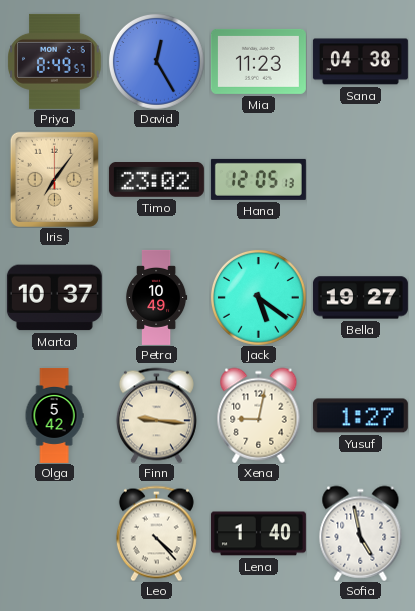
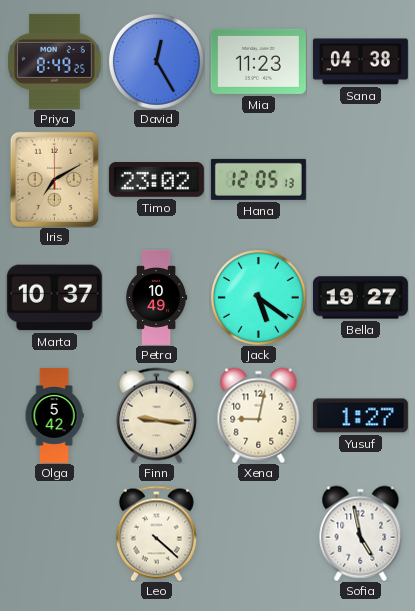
Priya: 8:49:57 -> 8:49:25 (55, 61)
Iris: 7:06 -> 7:10 (54, 179)
Leo: 4:23 -> 4:22 (156, 533)
Lena: 1:40 -> none (258, 534)
